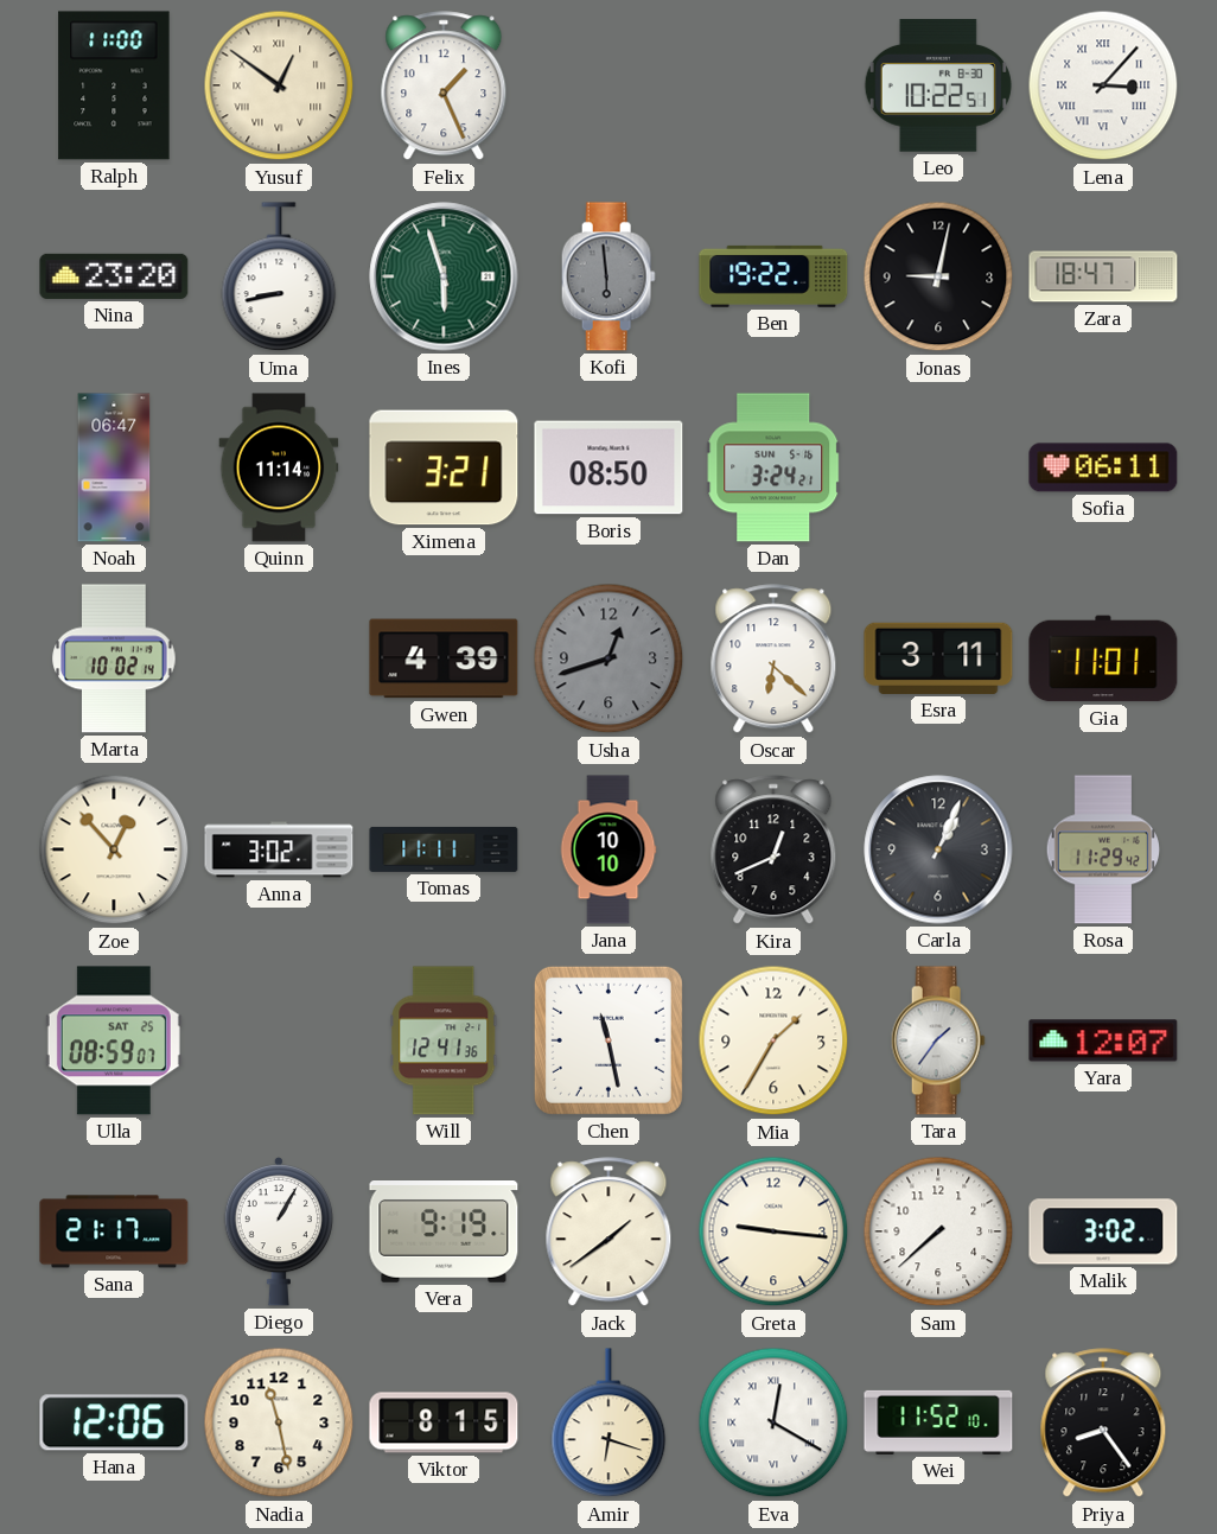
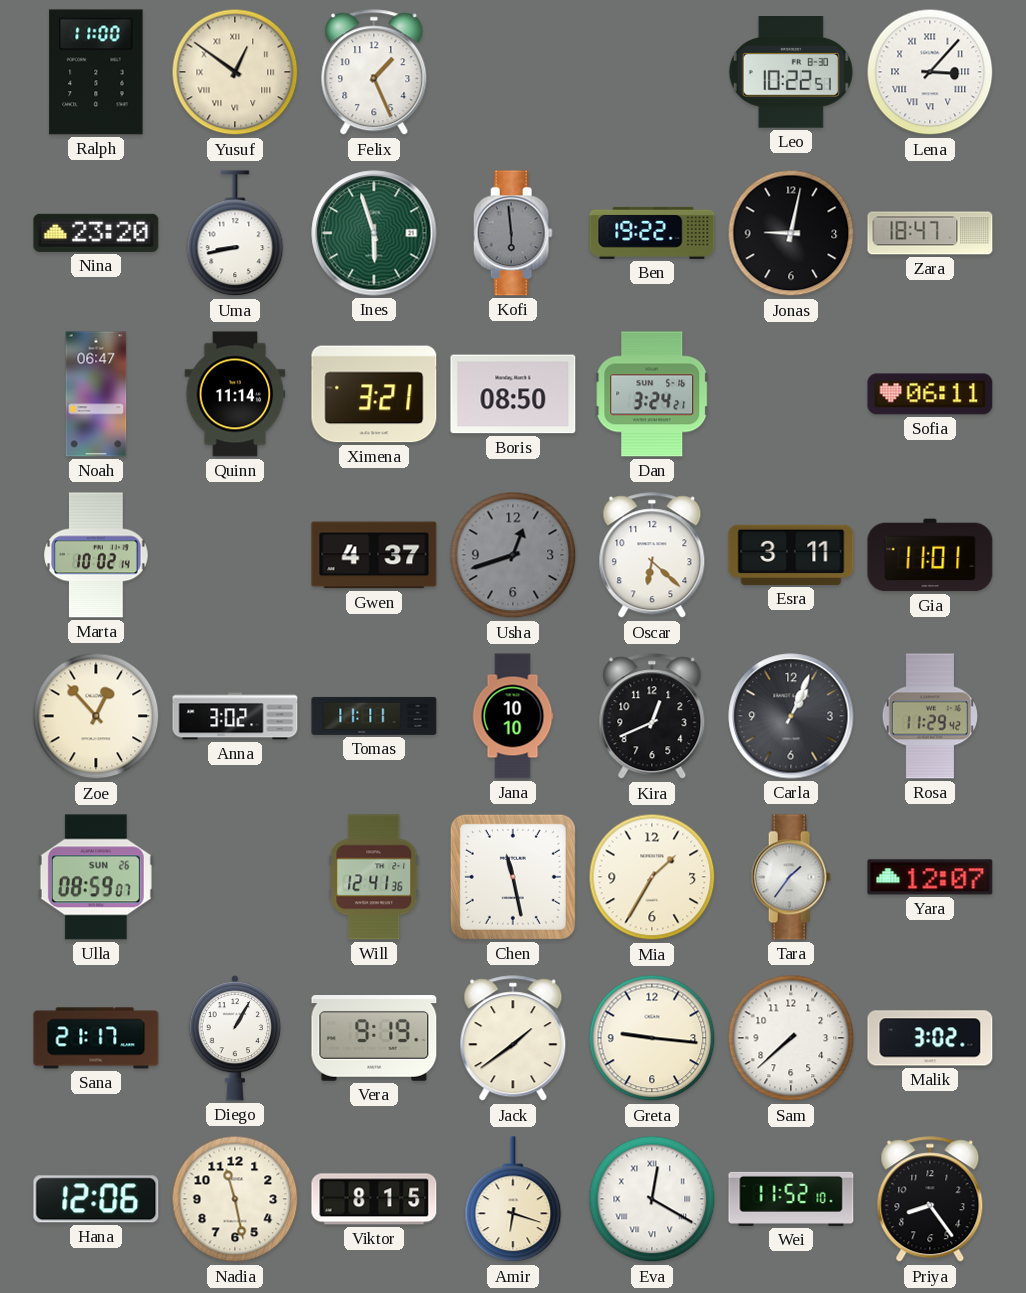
Gwen: 4:39 -> 4:37 (374, 555)
Ulla date: SAT 25 -> SUN 26 (96, 877)
